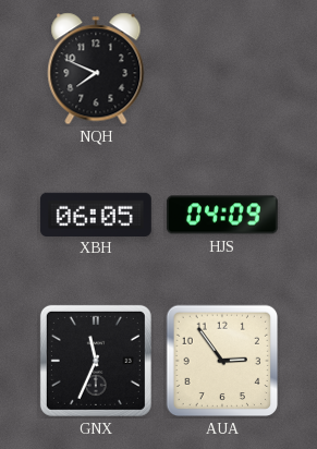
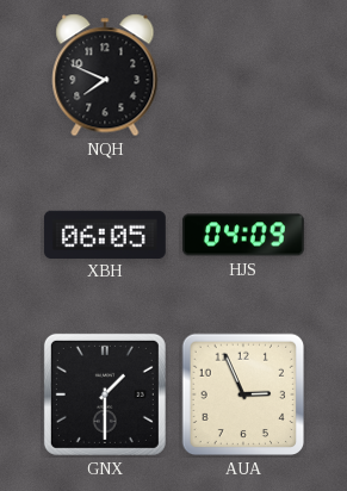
GNX: 11:34 -> 1:30 (105, 394)
AUA: 2:54 -> 2:56 (243, 394)
